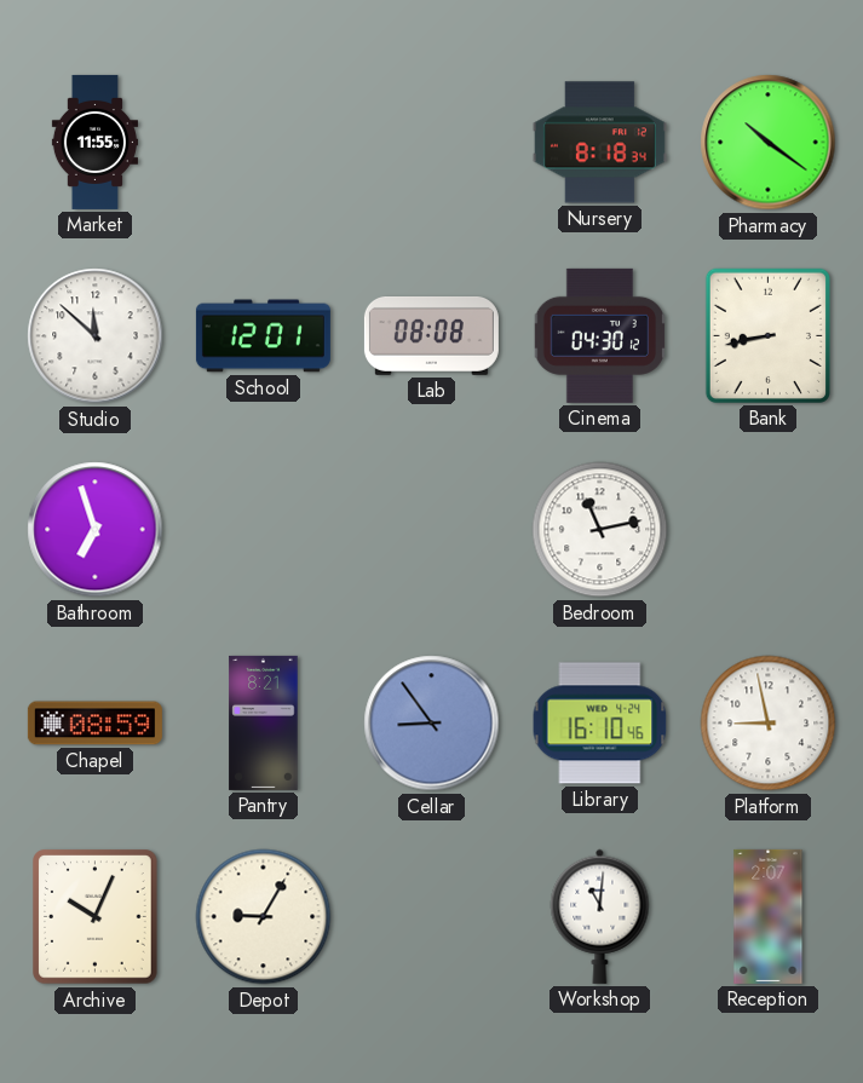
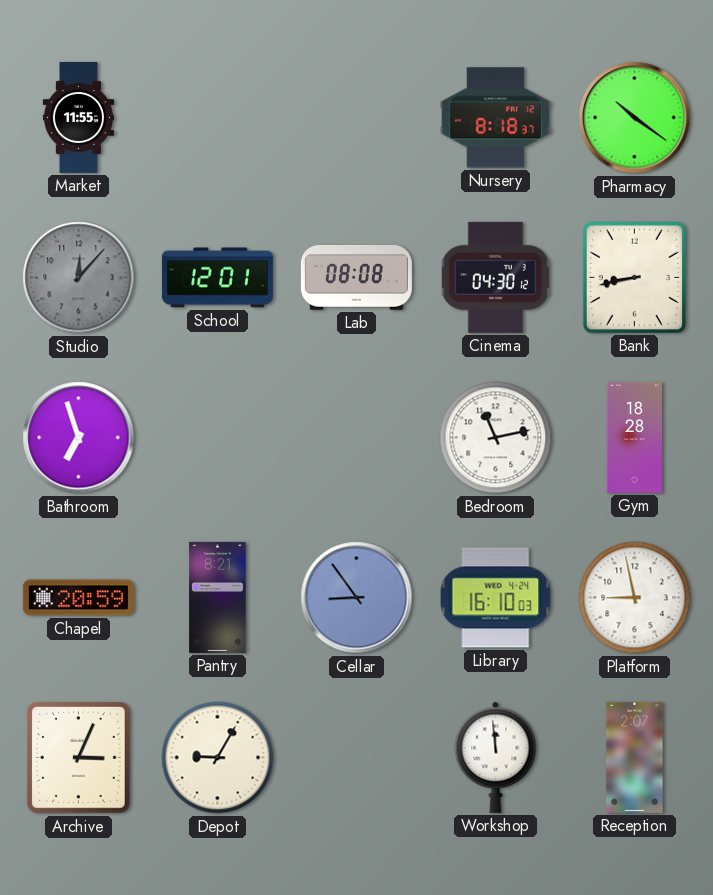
Nursery: 8:18:34 -> 8:18:37 (495, 118)
Studio: 11:52 -> 12:07 (79, 278)
Studio dial: white -> grey (79, 278)
Gym: none -> 18:28 (634, 437)
Chapel: 08:59 -> 20:59 (78, 598)
Library: 16:10:46 -> 16:10:03 (496, 598)
Archive: 10:04 -> 3:04 (79, 758)
Workshop: 11:01 -> 11:59 (496, 757)
